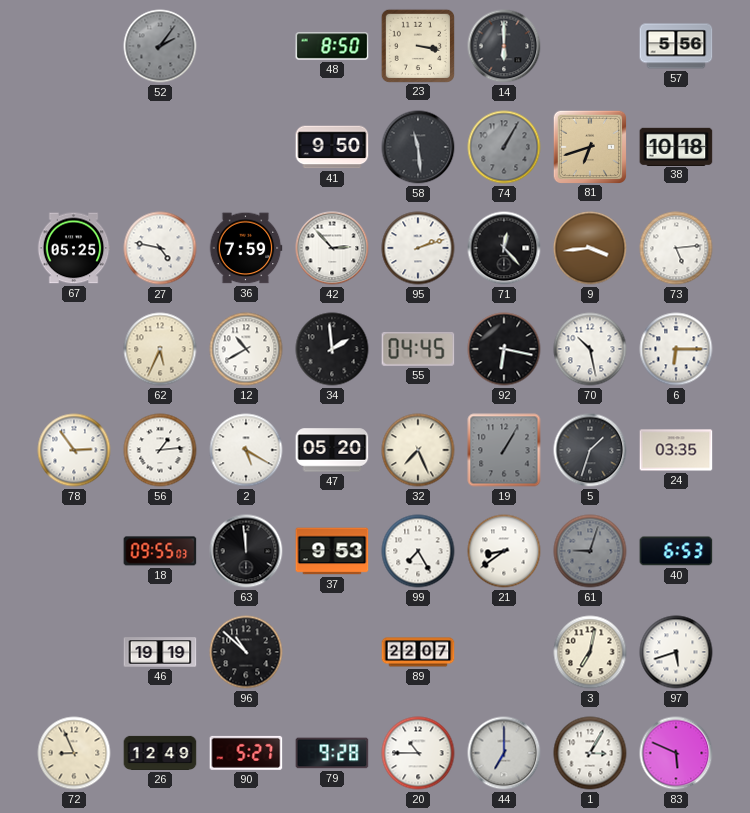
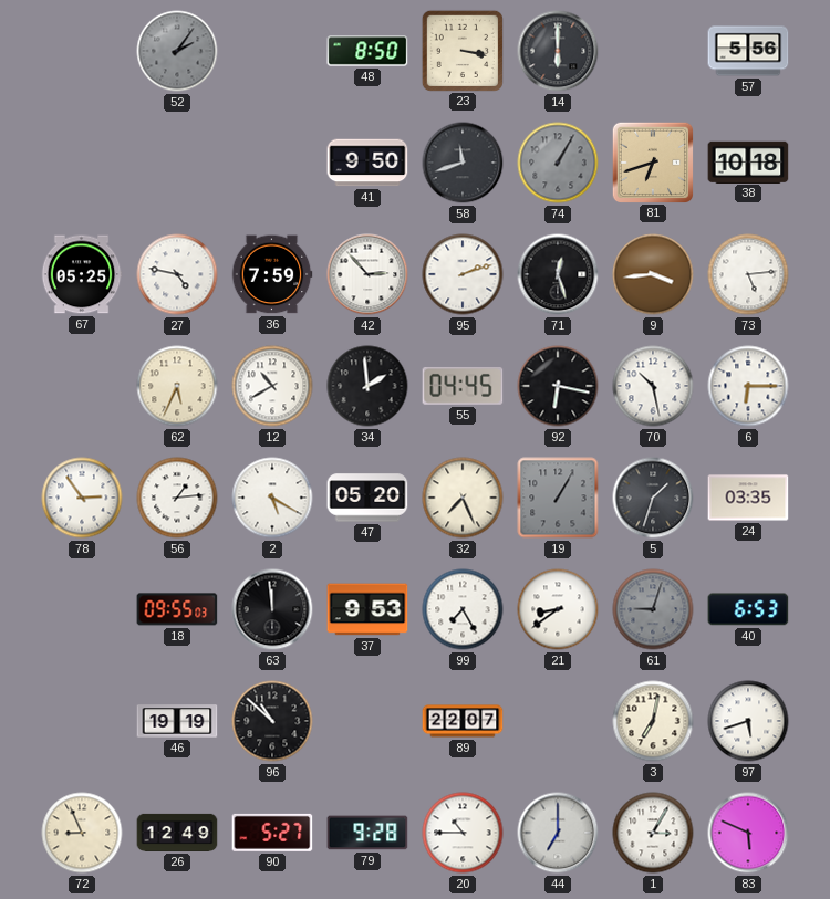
58: 11:29 -> 11:42 (463, 163)
71: 12:23 -> 12:27 (558, 274)
